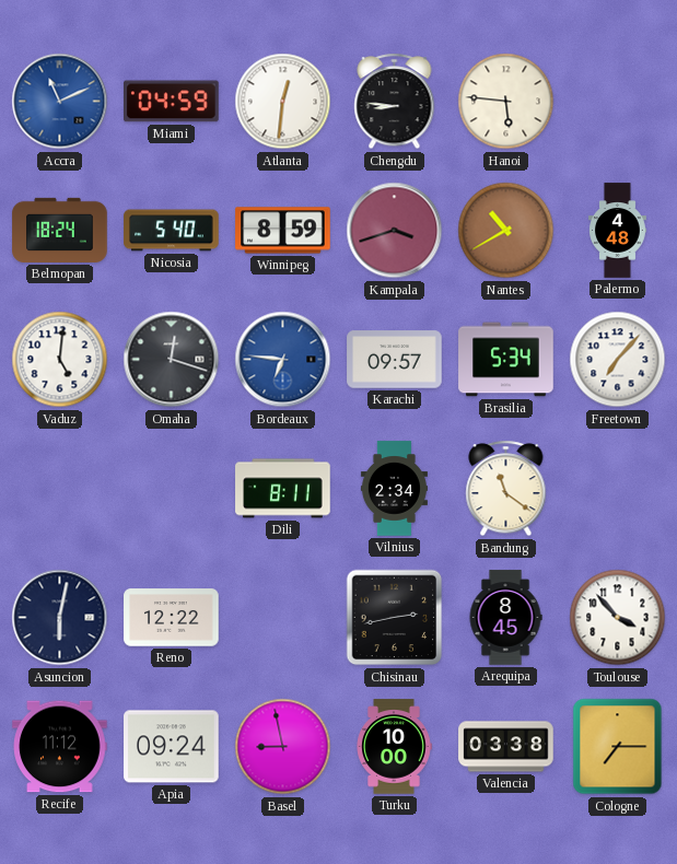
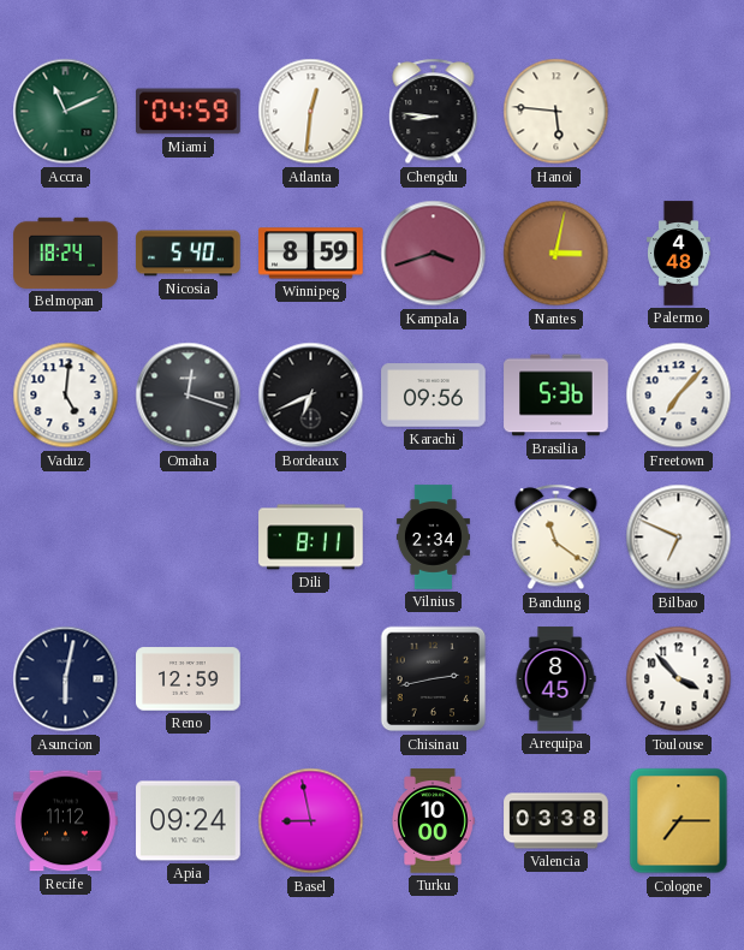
Accra dial: blue -> green (66, 112)
Nantes: 10:40 -> 3:02 (556, 254)
Bordeaux: 6:46 -> 6:41 (311, 396)
Bordeaux dial: blue -> black (311, 396)
Karachi: 09:57 -> 09:56 (434, 396)
Brasilia: 5:34 -> 5:36 (556, 396)
Bilbao: none -> 6:49 (679, 538)
Reno: 12:22 -> 12:59 (189, 679)
